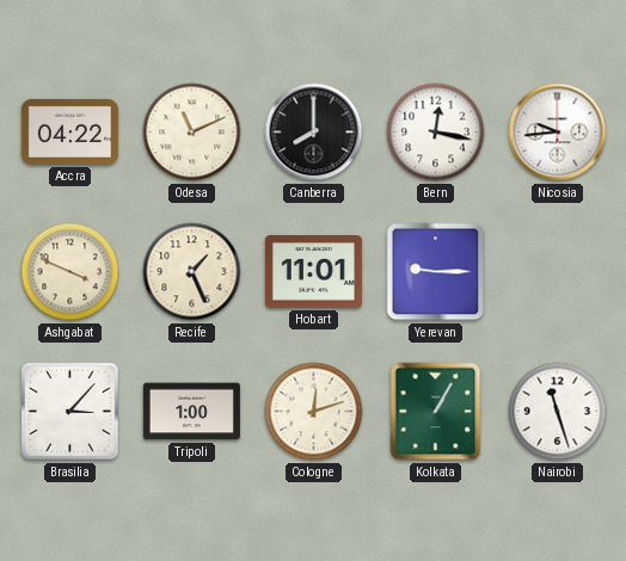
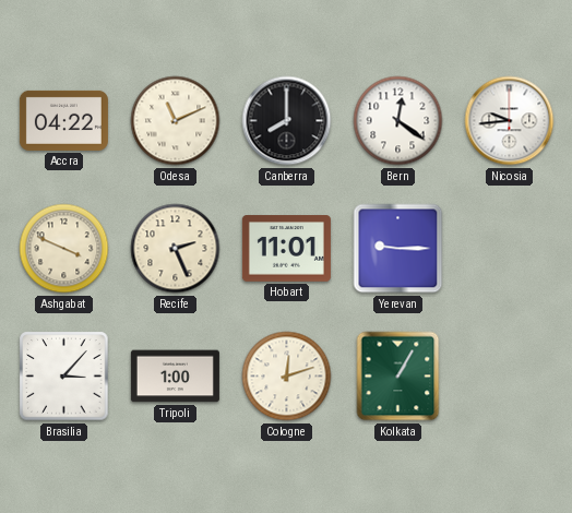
Bern: 12:17 -> 12:21 (398, 121)
Recife: 1:26 -> 2:26 (176, 249)
Nairobi: 11:27 -> none (558, 412)
